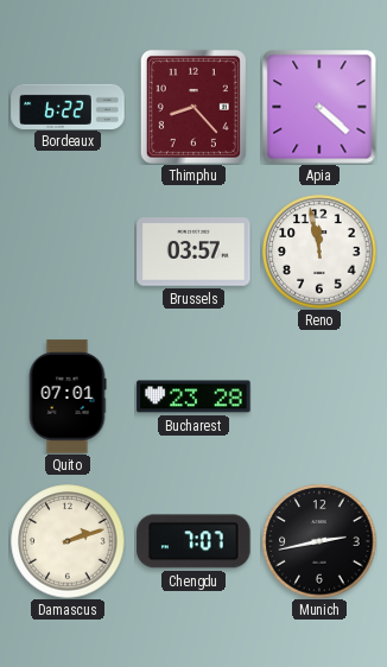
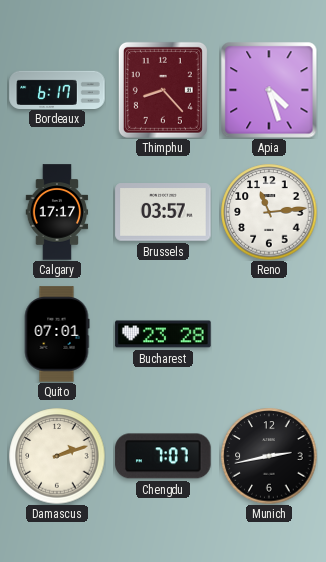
Bordeaux: 6:22 -> 6:17 (57, 89)
Apia: 4:22 -> 4:27 (269, 90)
Calgary: none -> 17:17 (57, 212)
Reno: 11:58 -> 11:14 (269, 212)
